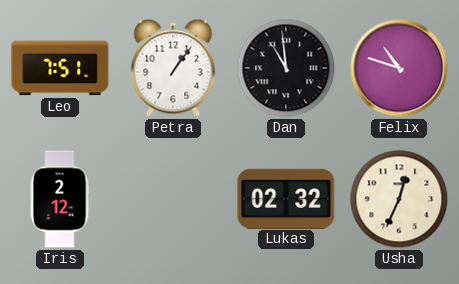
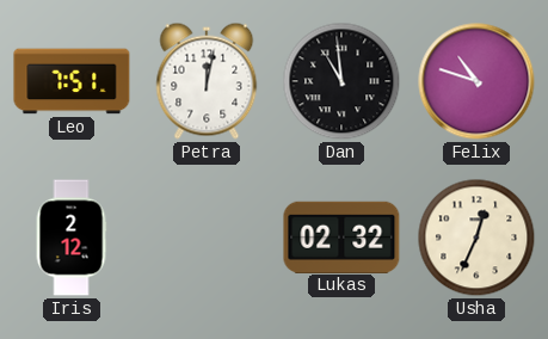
Petra: 1:06 -> 12:02 (207, 81)
